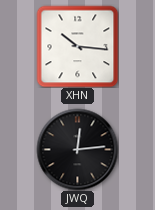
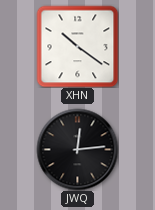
XHN: 10:16 -> 10:21 (77, 46)
